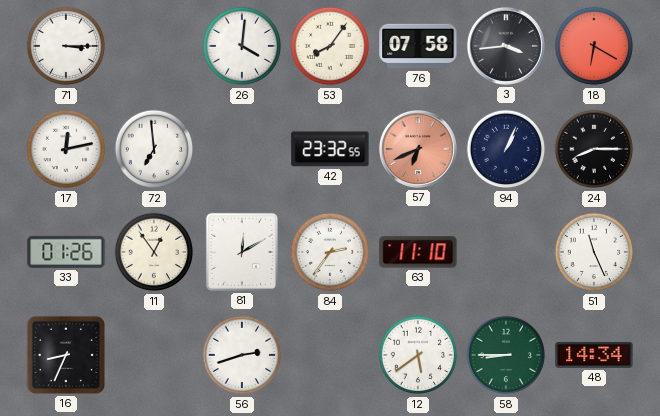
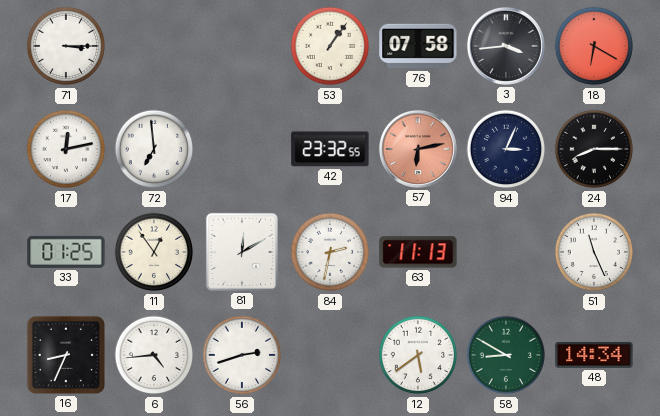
26: 4:01 -> none (242, 46)
53: 8:06 -> 1:06 (330, 46)
57: 6:41 -> 6:13 (418, 149)
94: 1:04 -> 3:04 (506, 149)
33: 01:26 -> 01:25 (66, 252)
84: 2:36 -> 2:32 (330, 252)
63: 11:10 -> 11:13 (418, 252)
6: none -> 4:44 (154, 355)
58: 8:45 -> 8:50 (506, 355)
